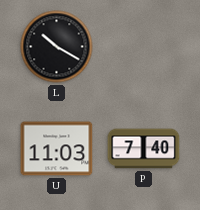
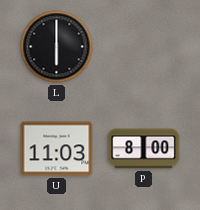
L: 10:20 -> 6:00 (57, 47)
P: 7:40 -> 8:00 (144, 149)
